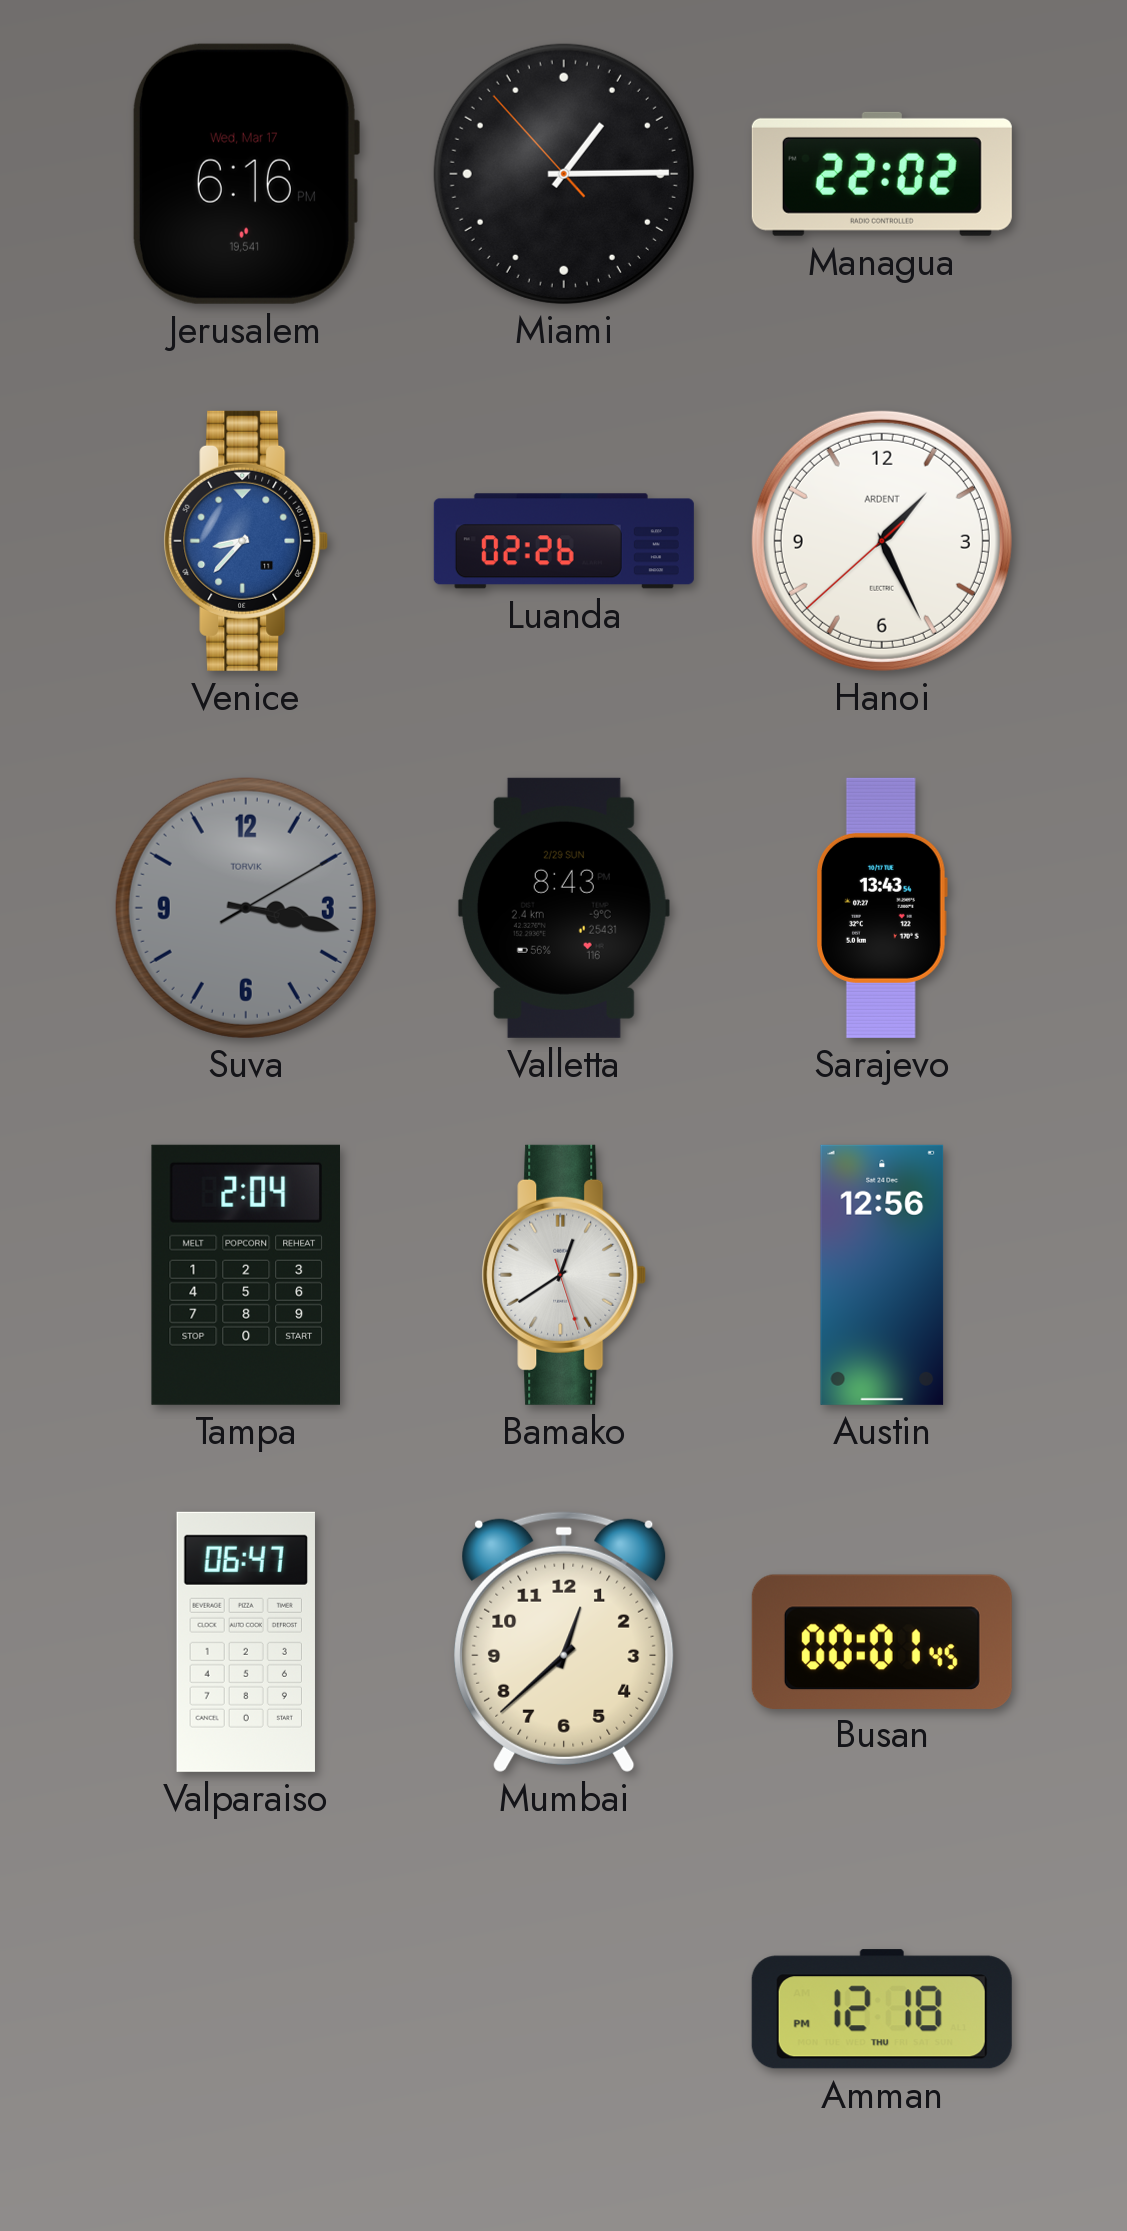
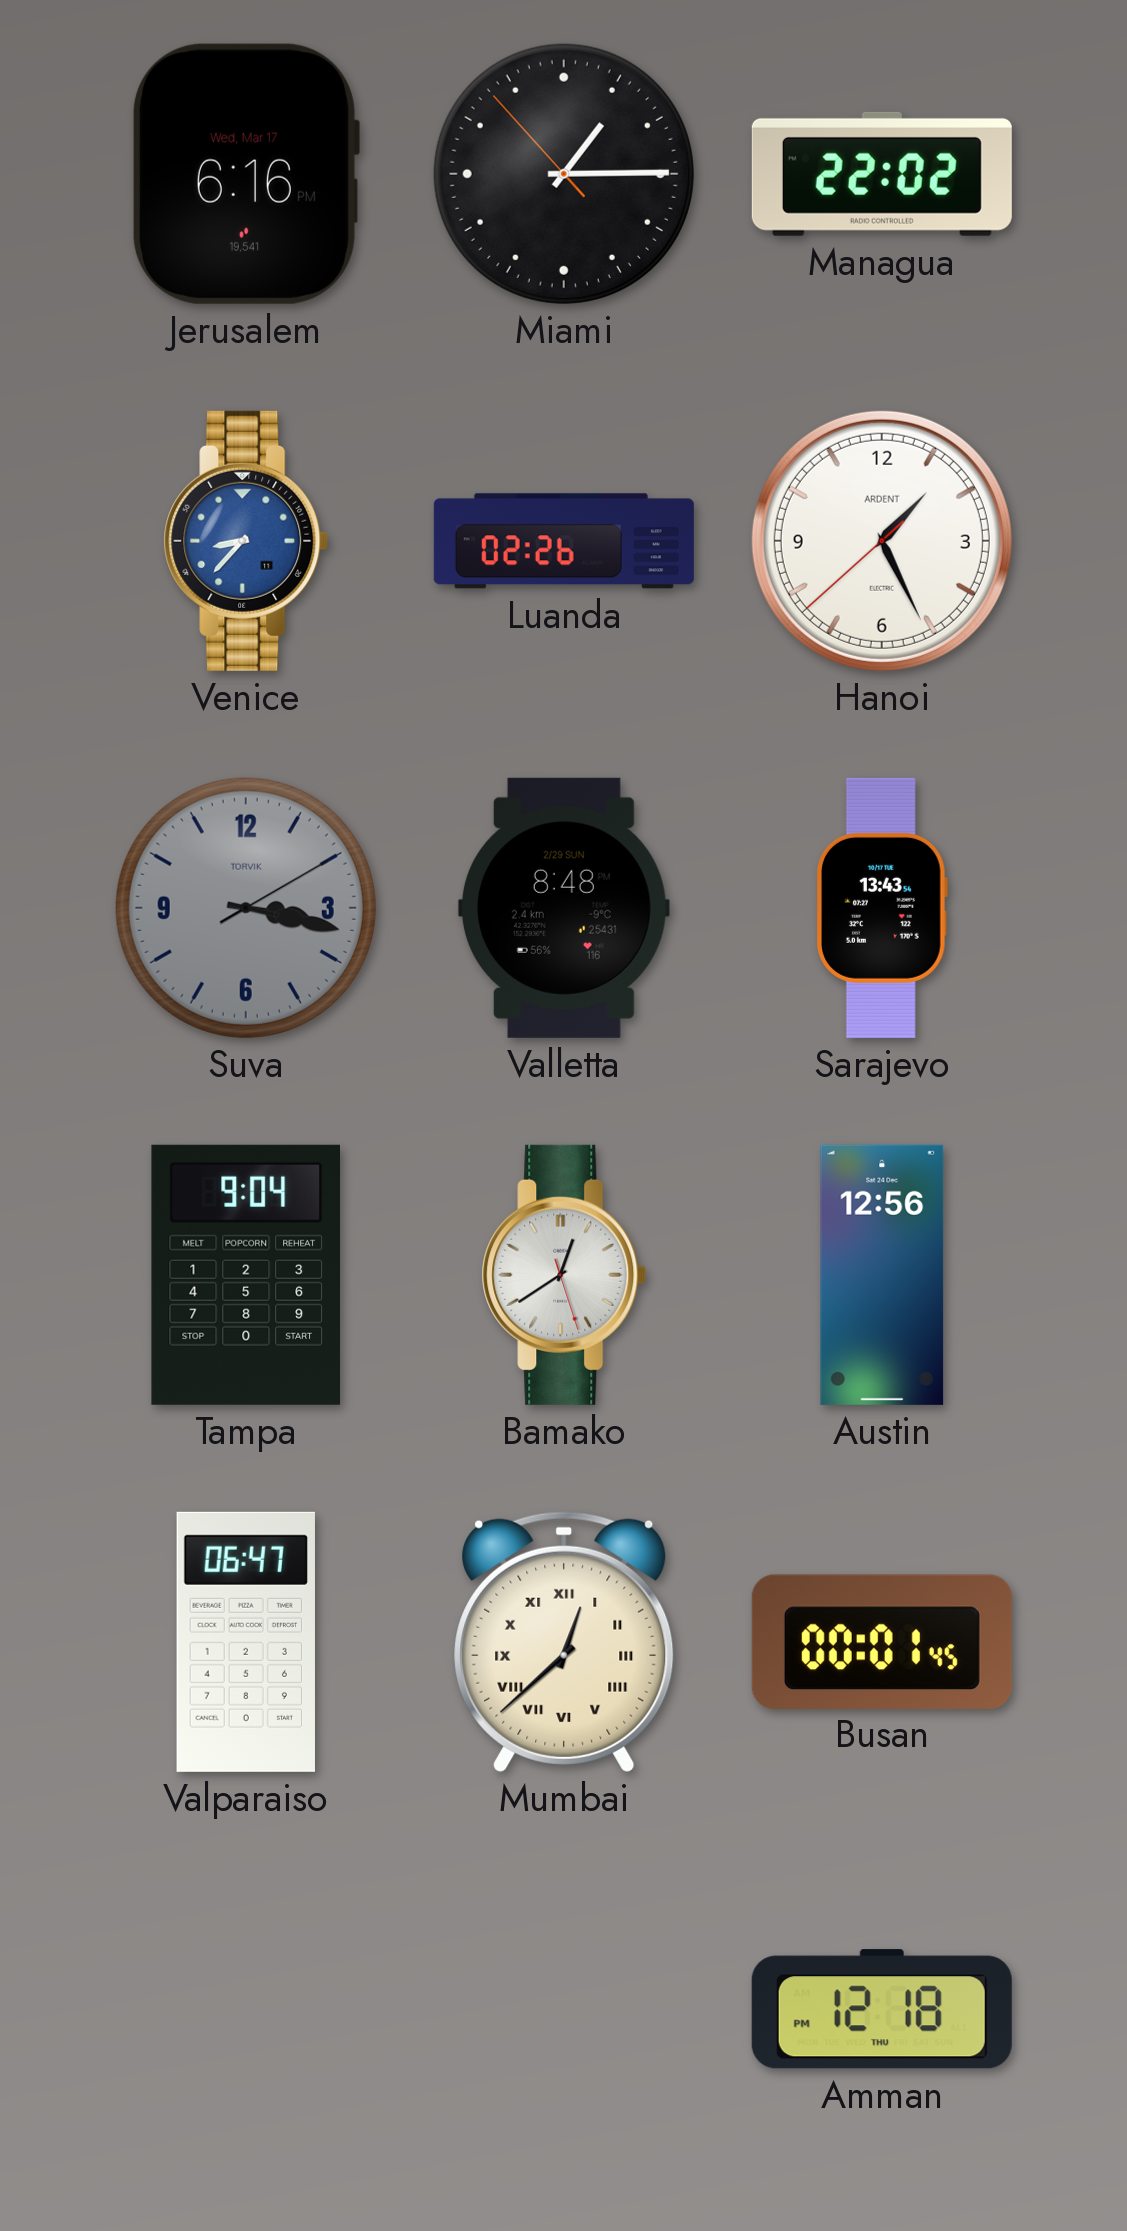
Valletta: 8:43 -> 8:48 (564, 908)
Tampa: 2:04 -> 9:04 (245, 1275)
Mumbai numerals: Arabic -> Roman (564, 1642)
